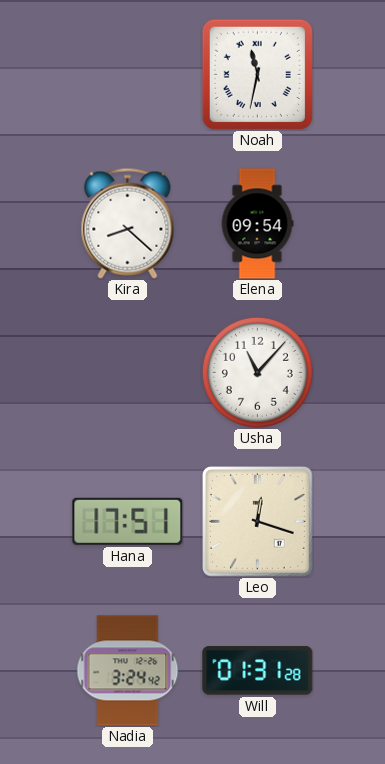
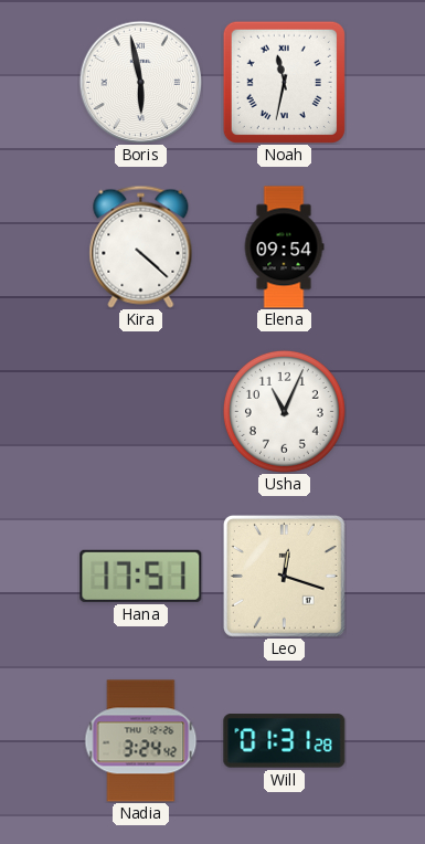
Boris: none -> 5:58 (140, 82)
Kira: 8:22 -> 4:22 (141, 246)
Usha: 11:07 -> 11:04 (284, 411)
